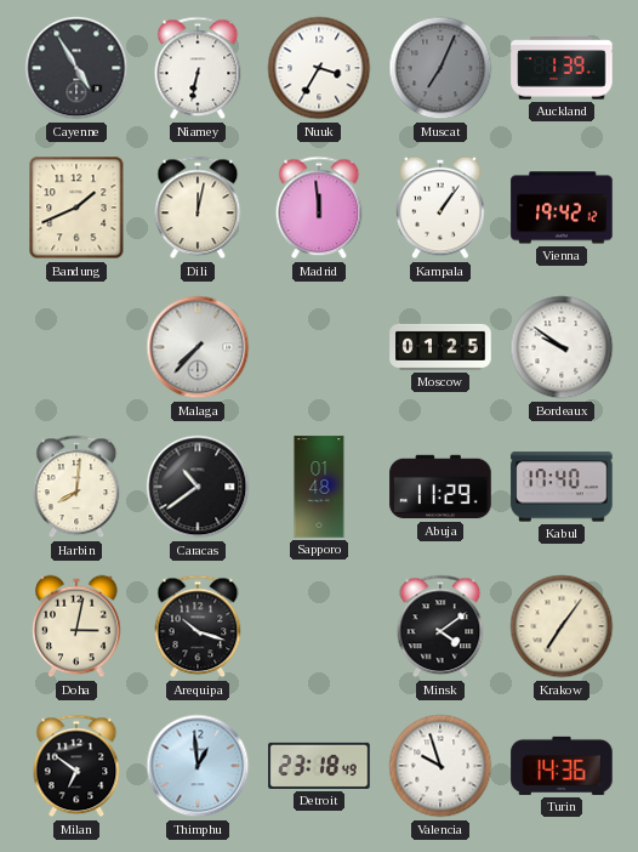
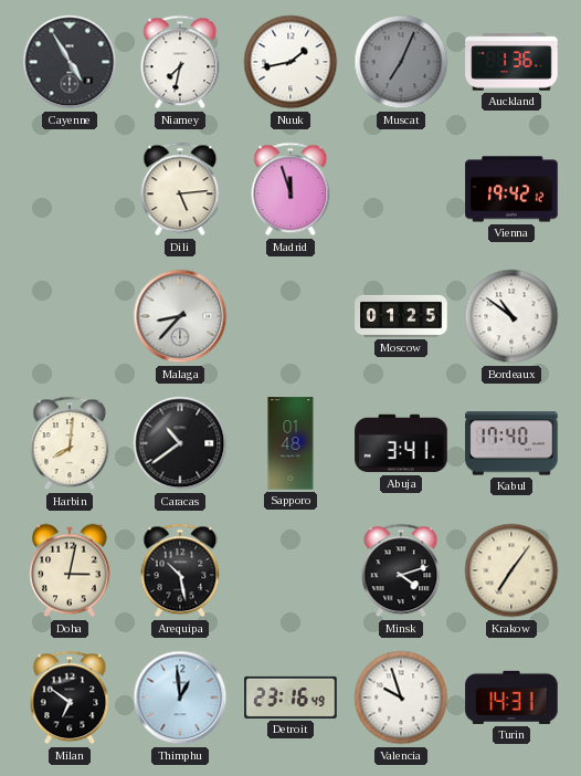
Niamey: 6:32 -> 7:32 (180, 62)
Nuuk: 3:35 -> 1:43 (290, 62)
Auckland: 1:39 -> 1:36 (511, 62)
Bandung: 1:41 -> none (76, 208)
Dili: 12:02 -> 5:14 (180, 189)
Madrid: 11:59 -> 11:57 (290, 189)
Kampala: 1:06 -> none (440, 208)
Malaga: 7:37 -> 8:37 (180, 316)
Bordeaux: 9:51 -> 10:51 (511, 316)
Abuja: 11:29 -> 3:41 (401, 443)
Arequipa: 10:18 -> 10:28 (180, 570)
Minsk: 4:09 -> 4:12 (401, 570)
Detroit: 23:18 -> 23:16 (290, 698)
Turin: 14:36 -> 14:31 (511, 698)
